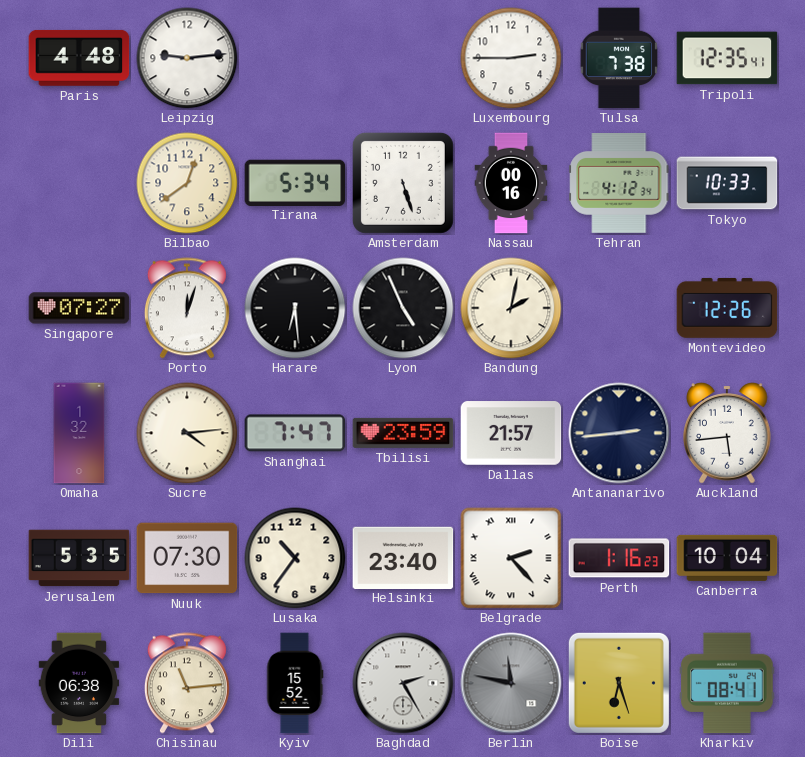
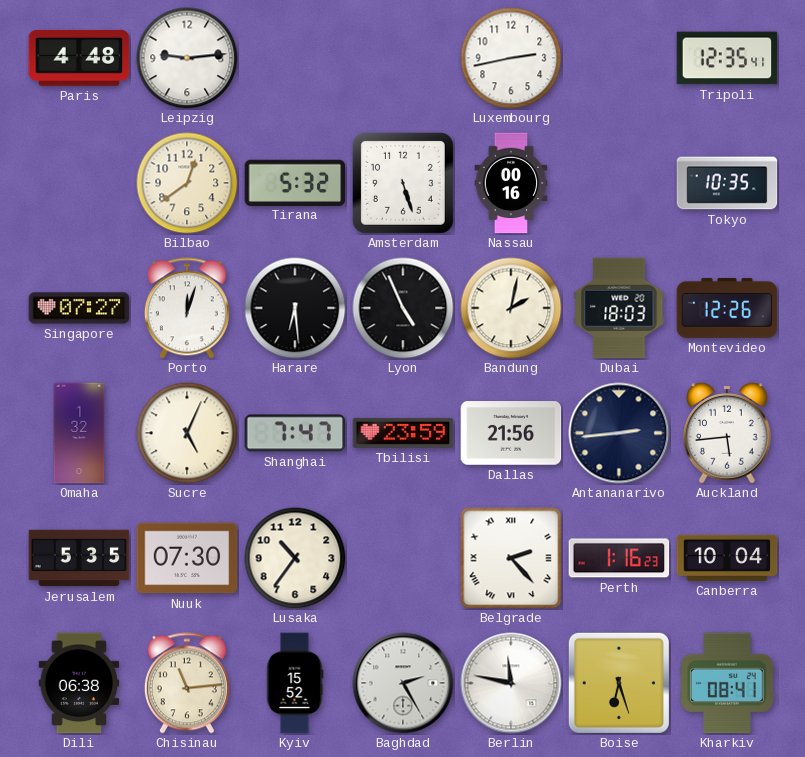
Luxembourg: 2:45 -> 2:43 (511, 58)
Tulsa: 7:38 -> none (619, 58)
Tirana: 5:34 -> 5:32 (295, 182)
Tehran: 4:12 -> none (619, 184)
Tokyo: 10:33 -> 10:35 (727, 183)
Dubai: none -> 18:03 (619, 308)
Sucre: 4:14 -> 5:04 (187, 433)
Dallas: 21:57 -> 21:56 (511, 433)
Helsinki: 23:40 -> none (403, 557)
Berlin dial: grey -> white (511, 683)
